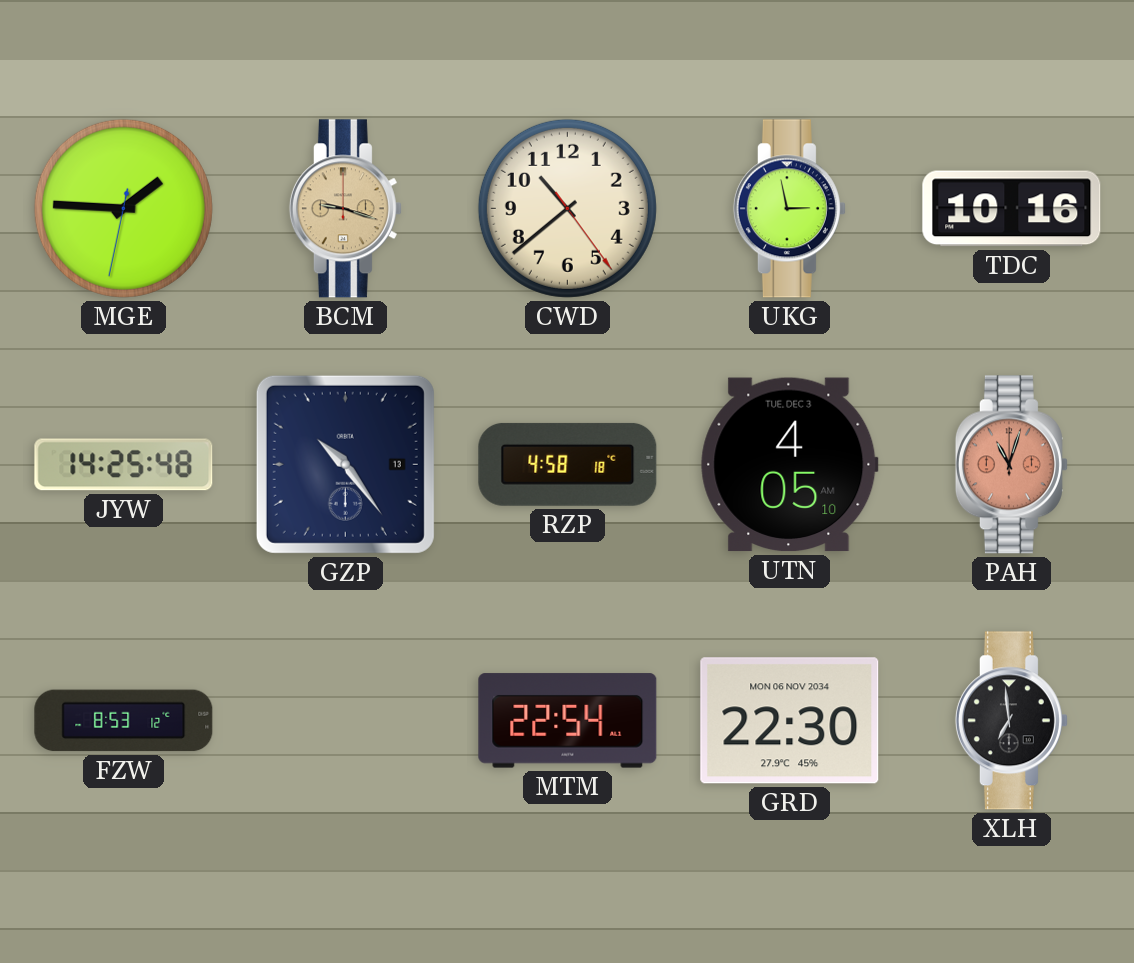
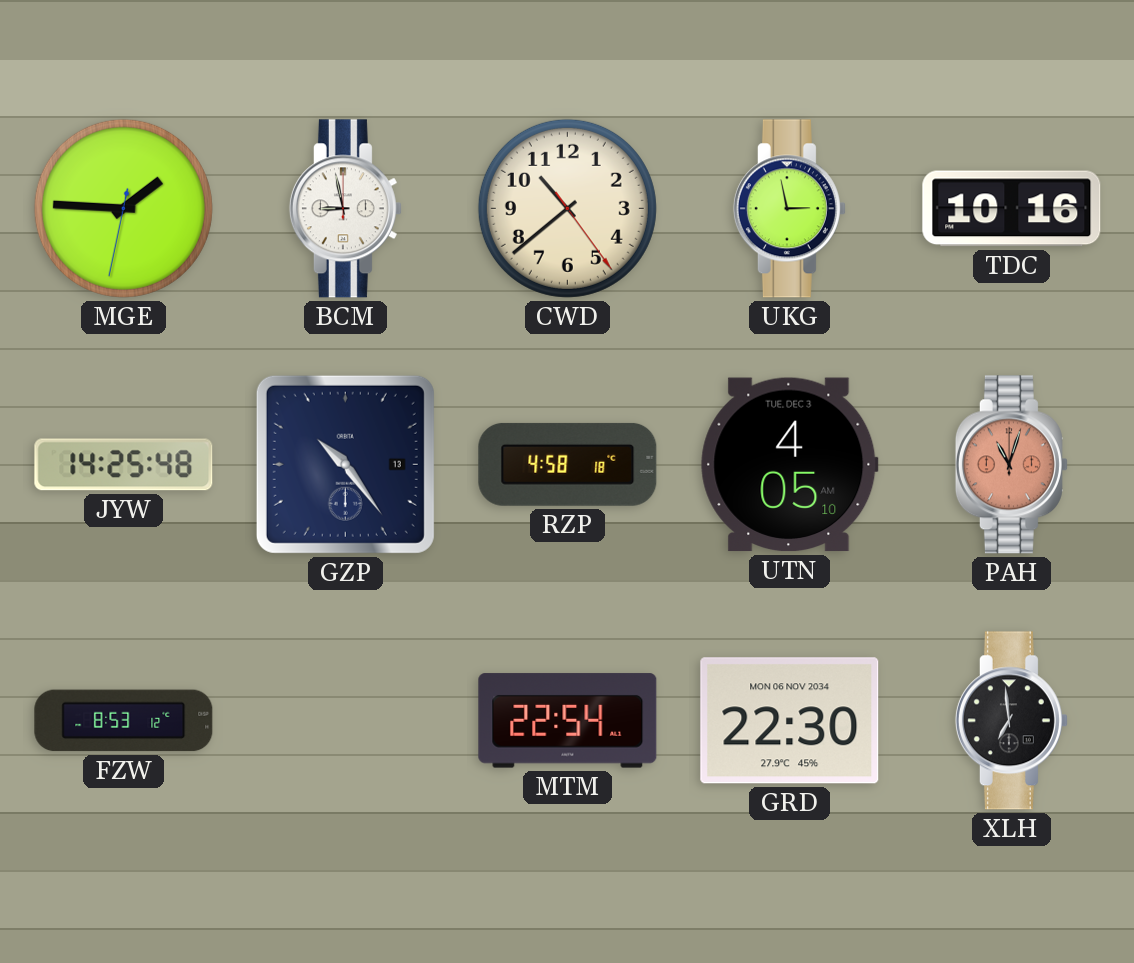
BCM: 9:18 -> 8:58 (345, 209)
BCM dial: champagne -> white (345, 209)
